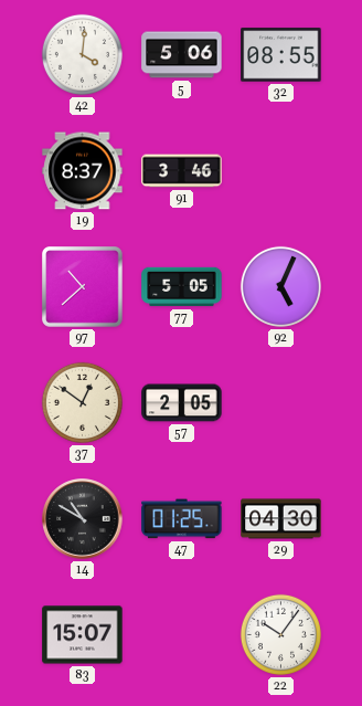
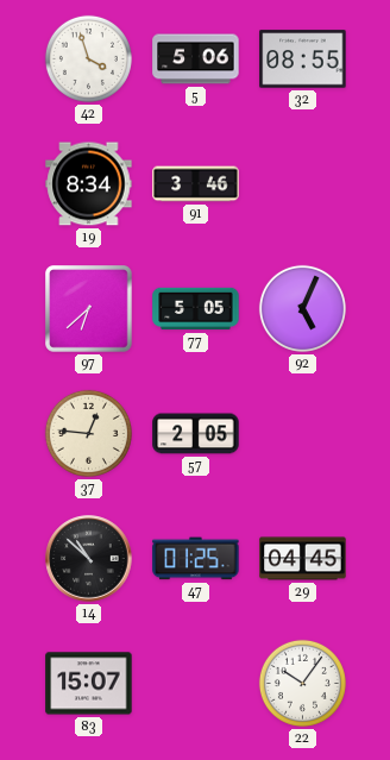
42: 4:01 -> 3:57 (88, 58)
19: 8:37 -> 8:34 (89, 184)
97: 10:38 -> 6:38 (89, 309)
37: 12:51 -> 12:46 (88, 433)
14: 10:50 -> 10:52 (89, 559)
29: 04:30 -> 04:45 (303, 559)
